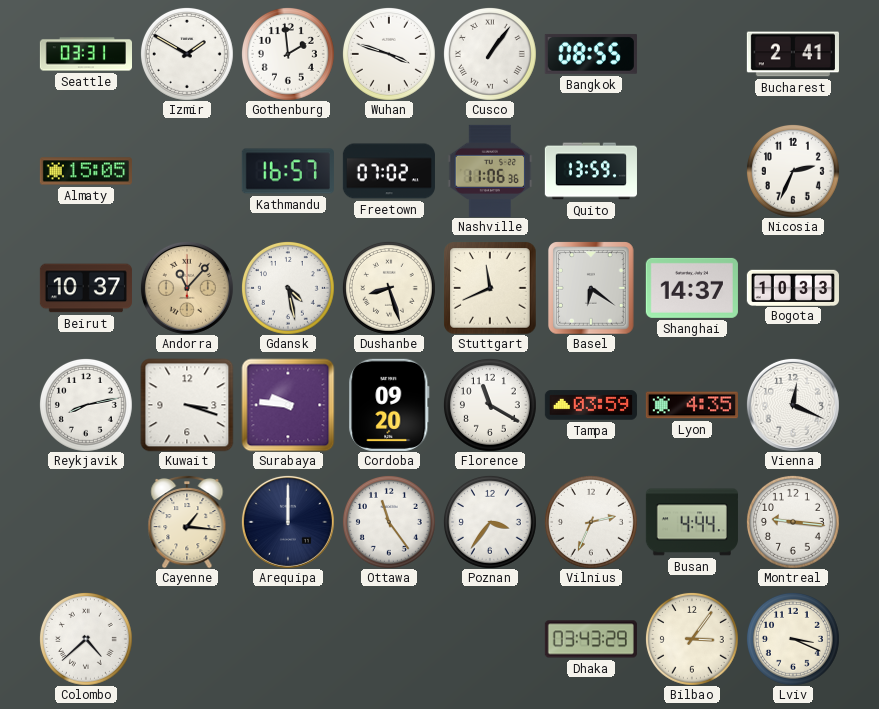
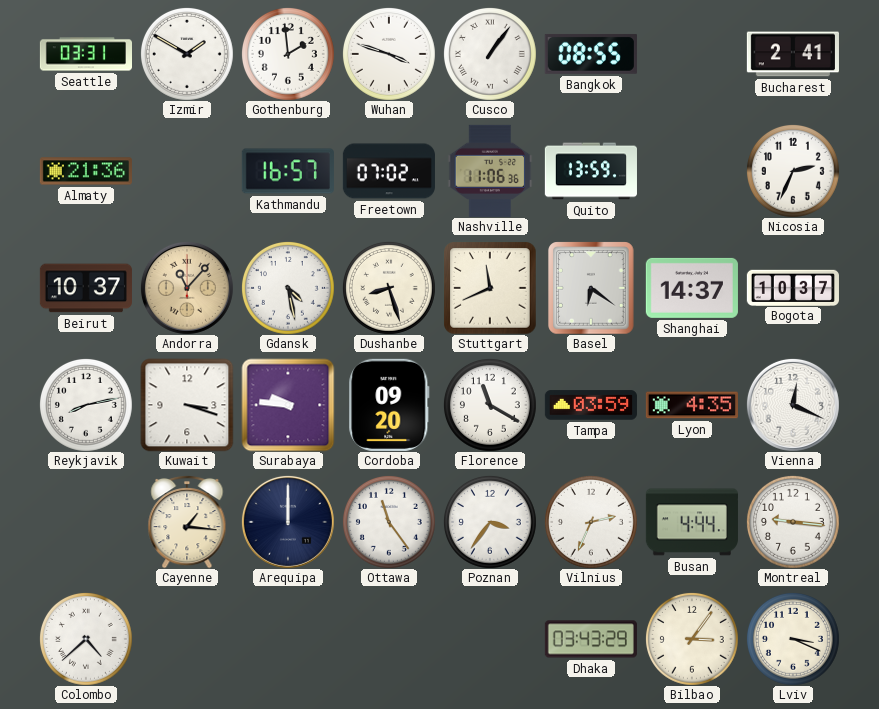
Almaty: 15:05 -> 21:36 (86, 171)
Bogota: 10:33 -> 10:37 (793, 287)
